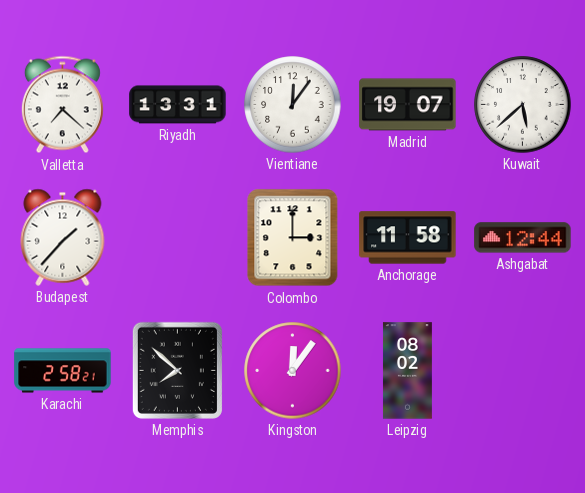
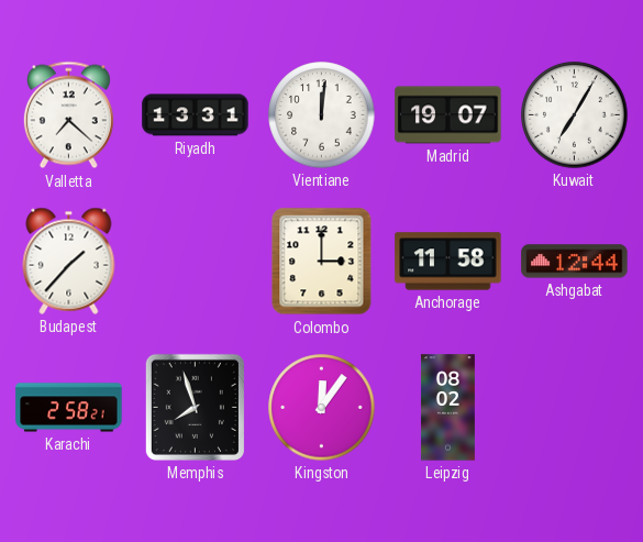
Vientiane: 12:06 -> 12:01 (322, 115)
Kuwait: 5:38 -> 7:05 (575, 115)
Memphis: 7:52 -> 7:57 (195, 407)
